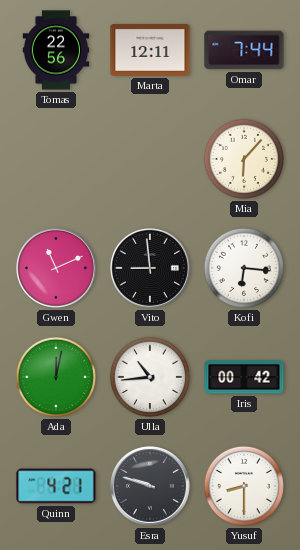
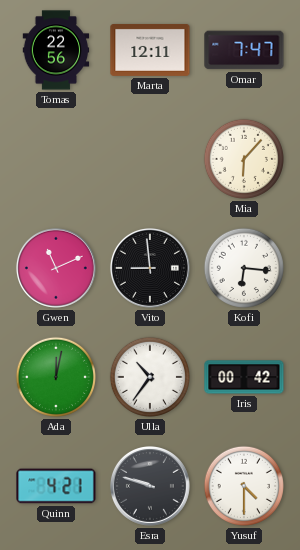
Omar: 7:44 -> 7:47 (244, 50)
Ulla: 10:44 -> 10:36 (150, 377)
Yusuf: 8:30 -> 4:30 (244, 486)
